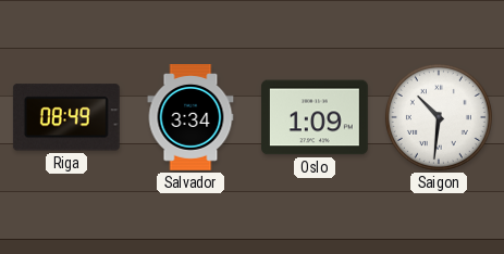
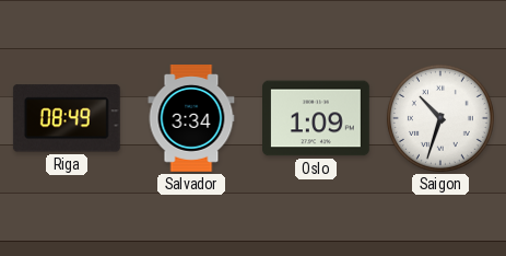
Saigon: 10:31 -> 10:33 (440, 118)
